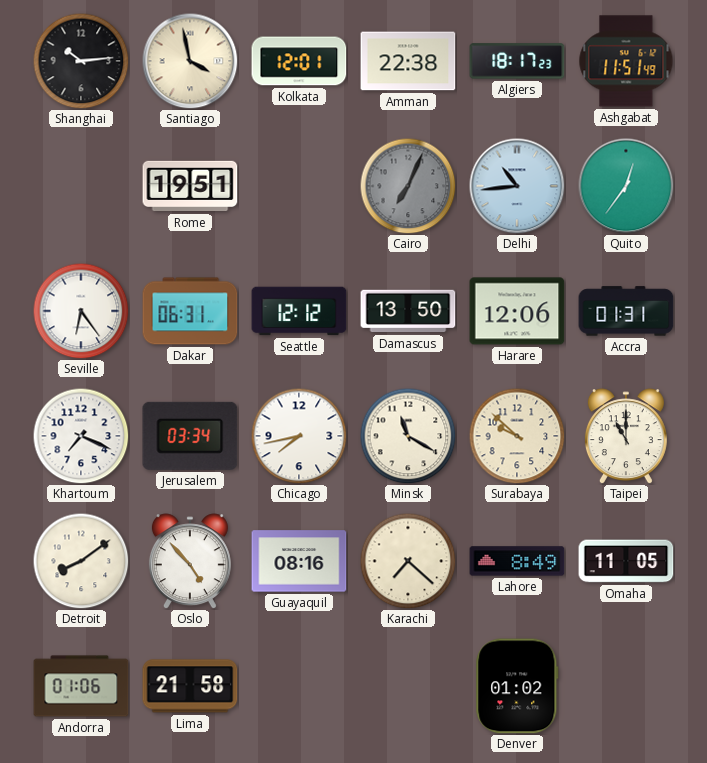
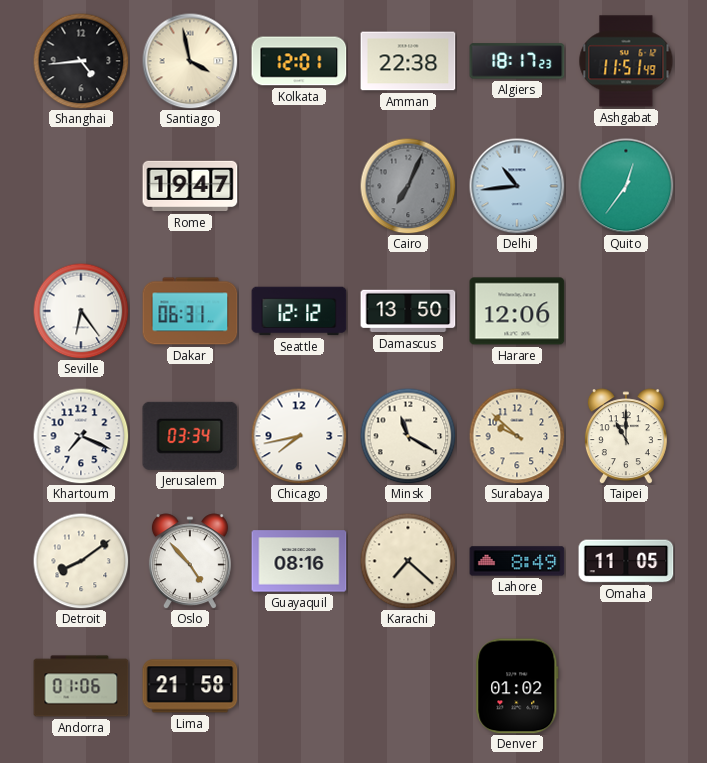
Shanghai: 10:14 -> 4:44 (81, 61)
Rome: 19:51 -> 19:47 (190, 186)
Accra: 01:31 -> none (626, 311)
